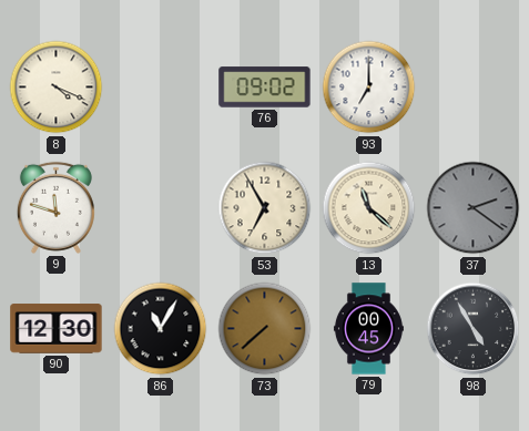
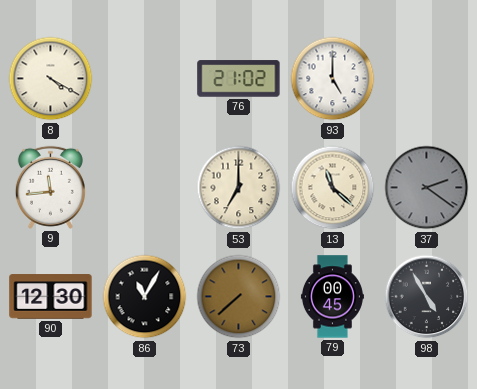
8: 4:19 -> 4:20 (51, 79)
76: 09:02 -> 21:02 (239, 79)
93: 7:00 -> 5:00 (333, 79)
9: 11:48 -> 11:44 (50, 187)
53: 6:55 -> 7:00 (239, 188)
